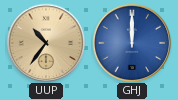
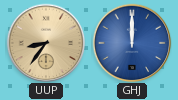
UUP: 10:36 -> 8:36 (46, 43)
